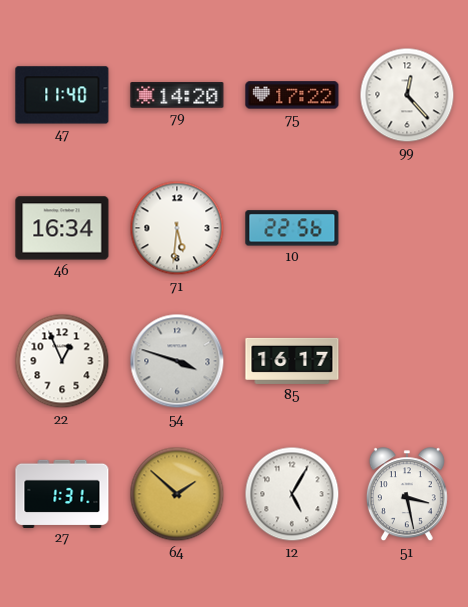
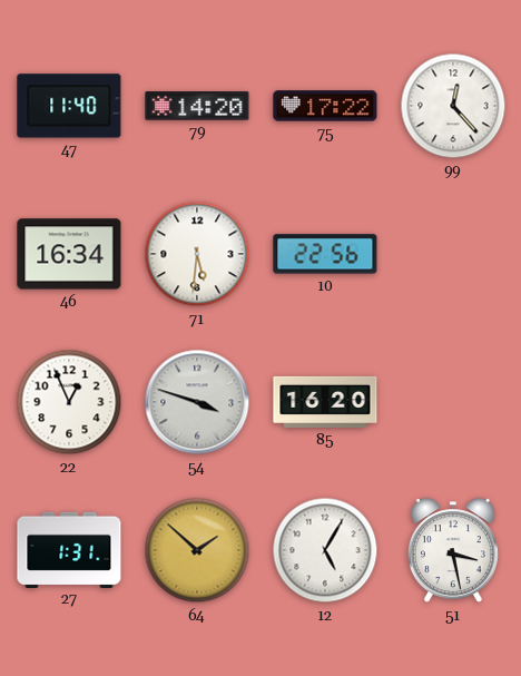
85: 16:17 -> 16:20 (325, 402)
